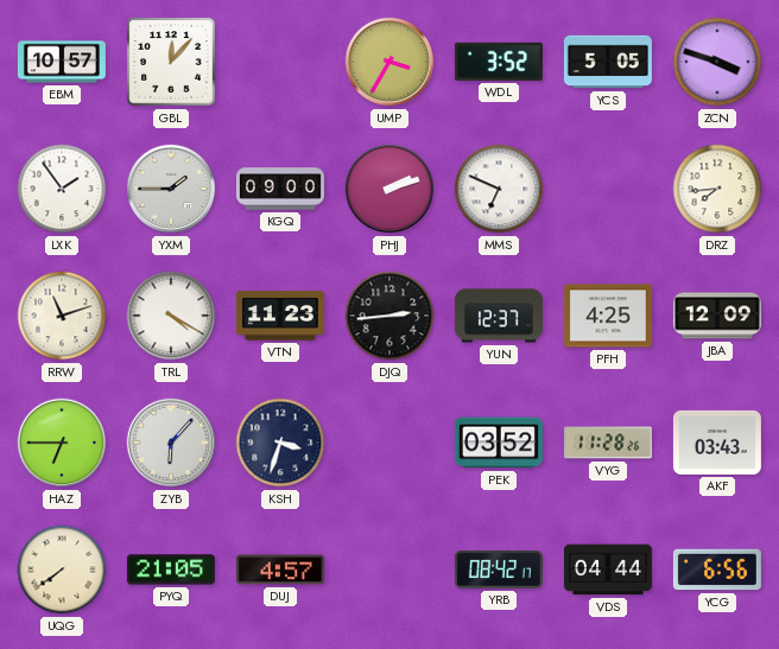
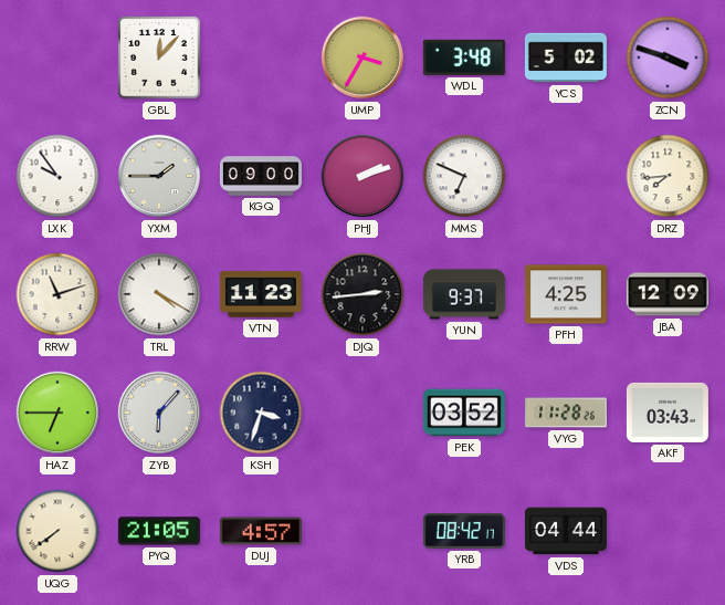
EBM: 10:57 -> none (62, 62)
WDL: 3:52 -> 3:48 (464, 58)
YCS: 5:05 -> 5:02 (566, 58)
LXK: 1:54 -> 9:54 (57, 176)
YUN: 12:37 -> 9:37 (464, 294)
YCG: 6:56 -> none (717, 570)
